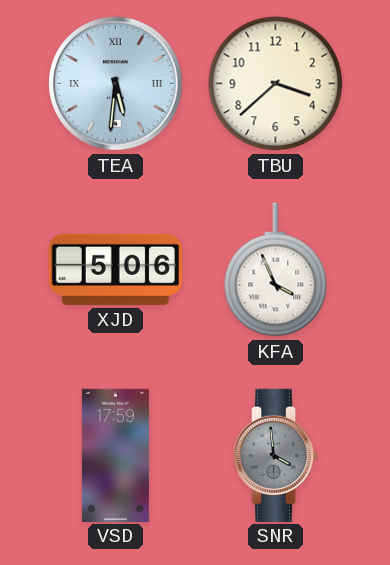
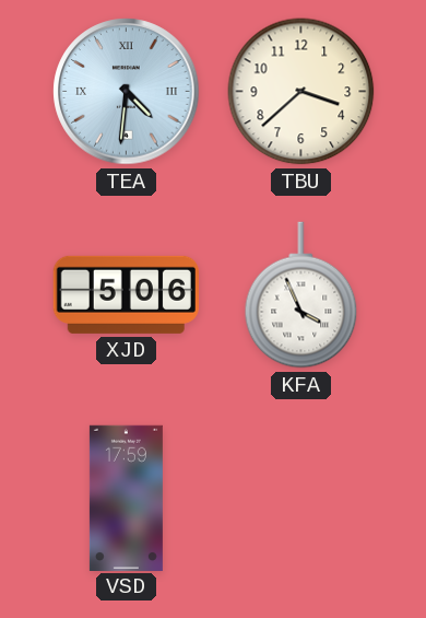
TEA: 5:31 -> 4:31 (127, 92)
SNR: 3:59 -> none (276, 455)
